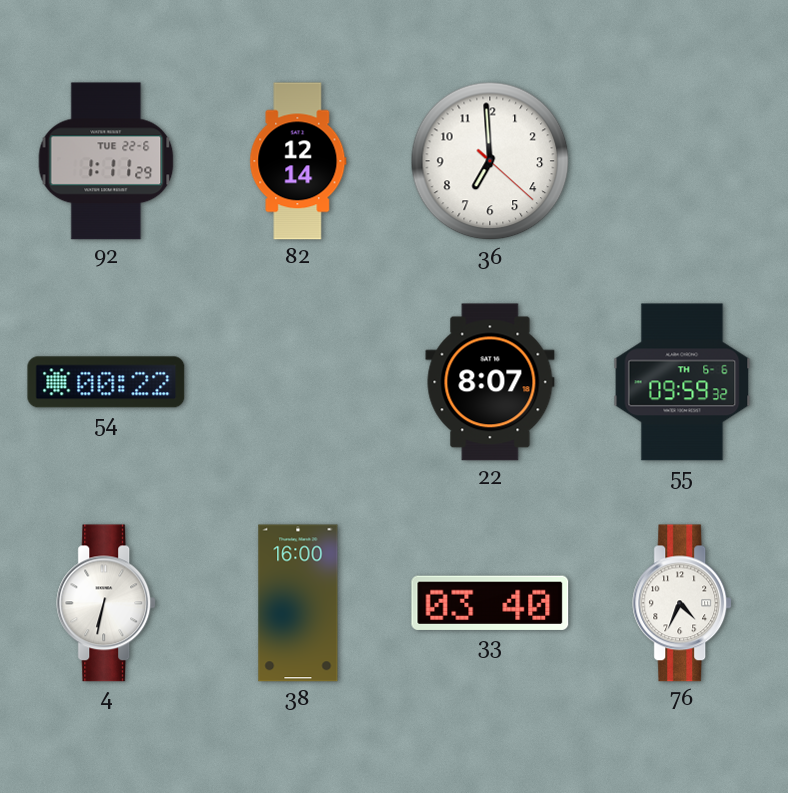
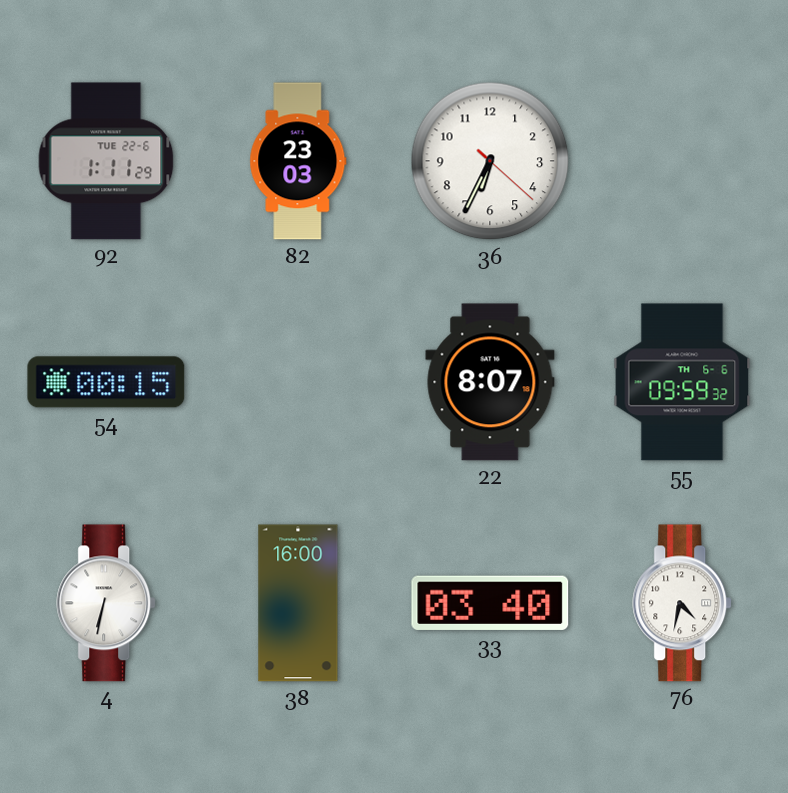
82: 12:14 -> 23:03 (298, 161)
36: 6:59 -> 6:34 (490, 161)
54: 00:22 -> 00:15 (106, 382)
76: 4:34 -> 4:32 (683, 603)
